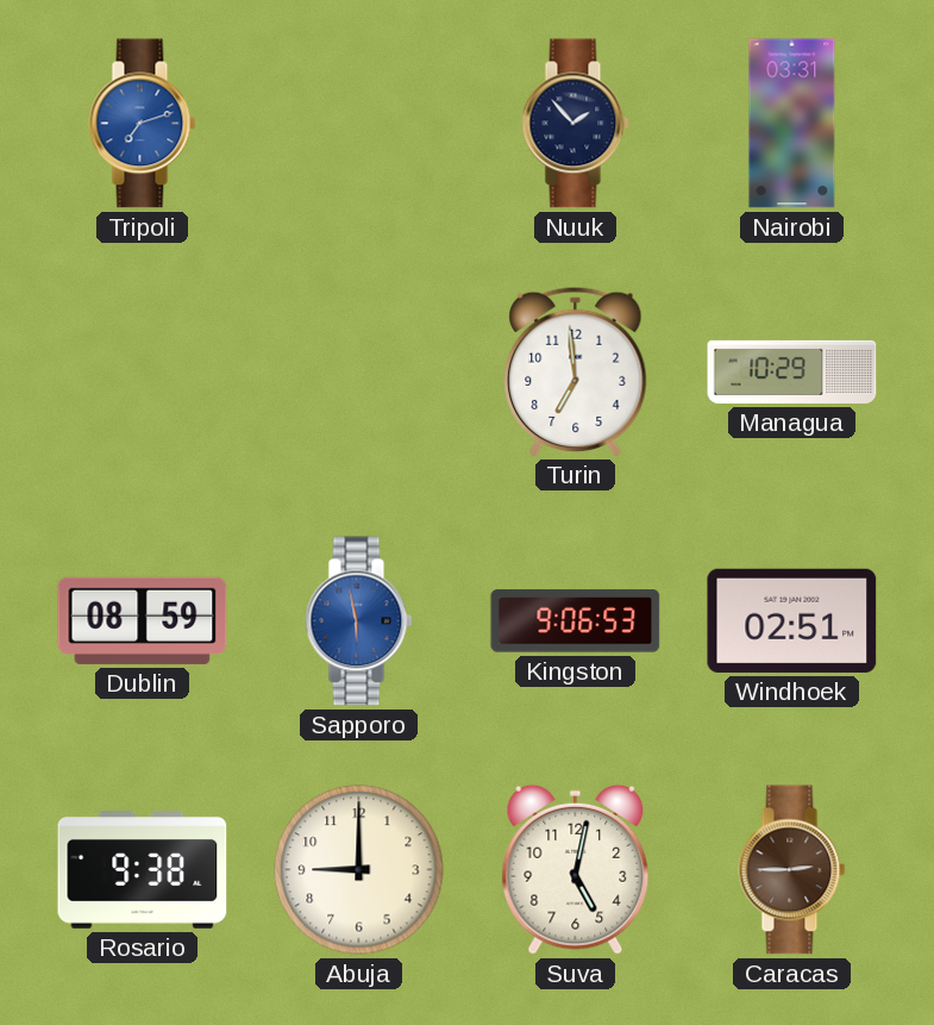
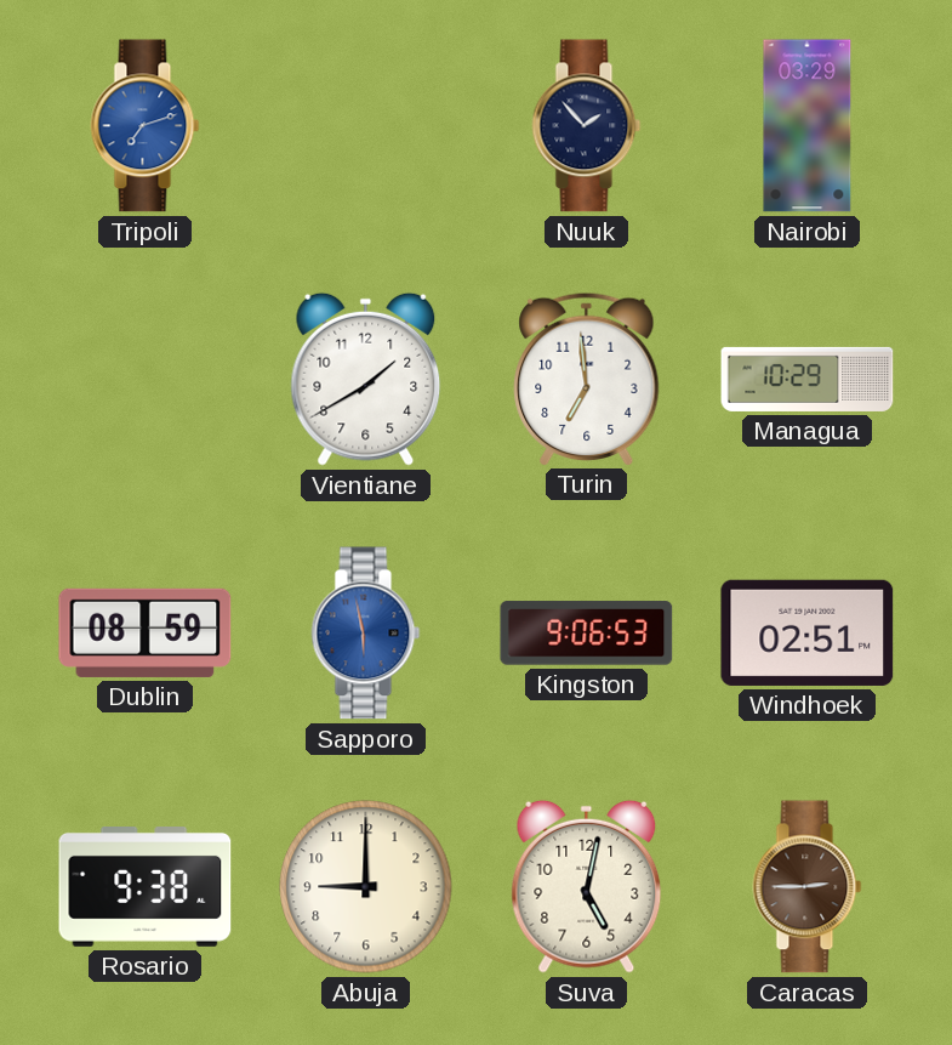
Nairobi: 03:31 -> 03:29 (808, 126)
Vientiane: none -> 1:40 (366, 379)
